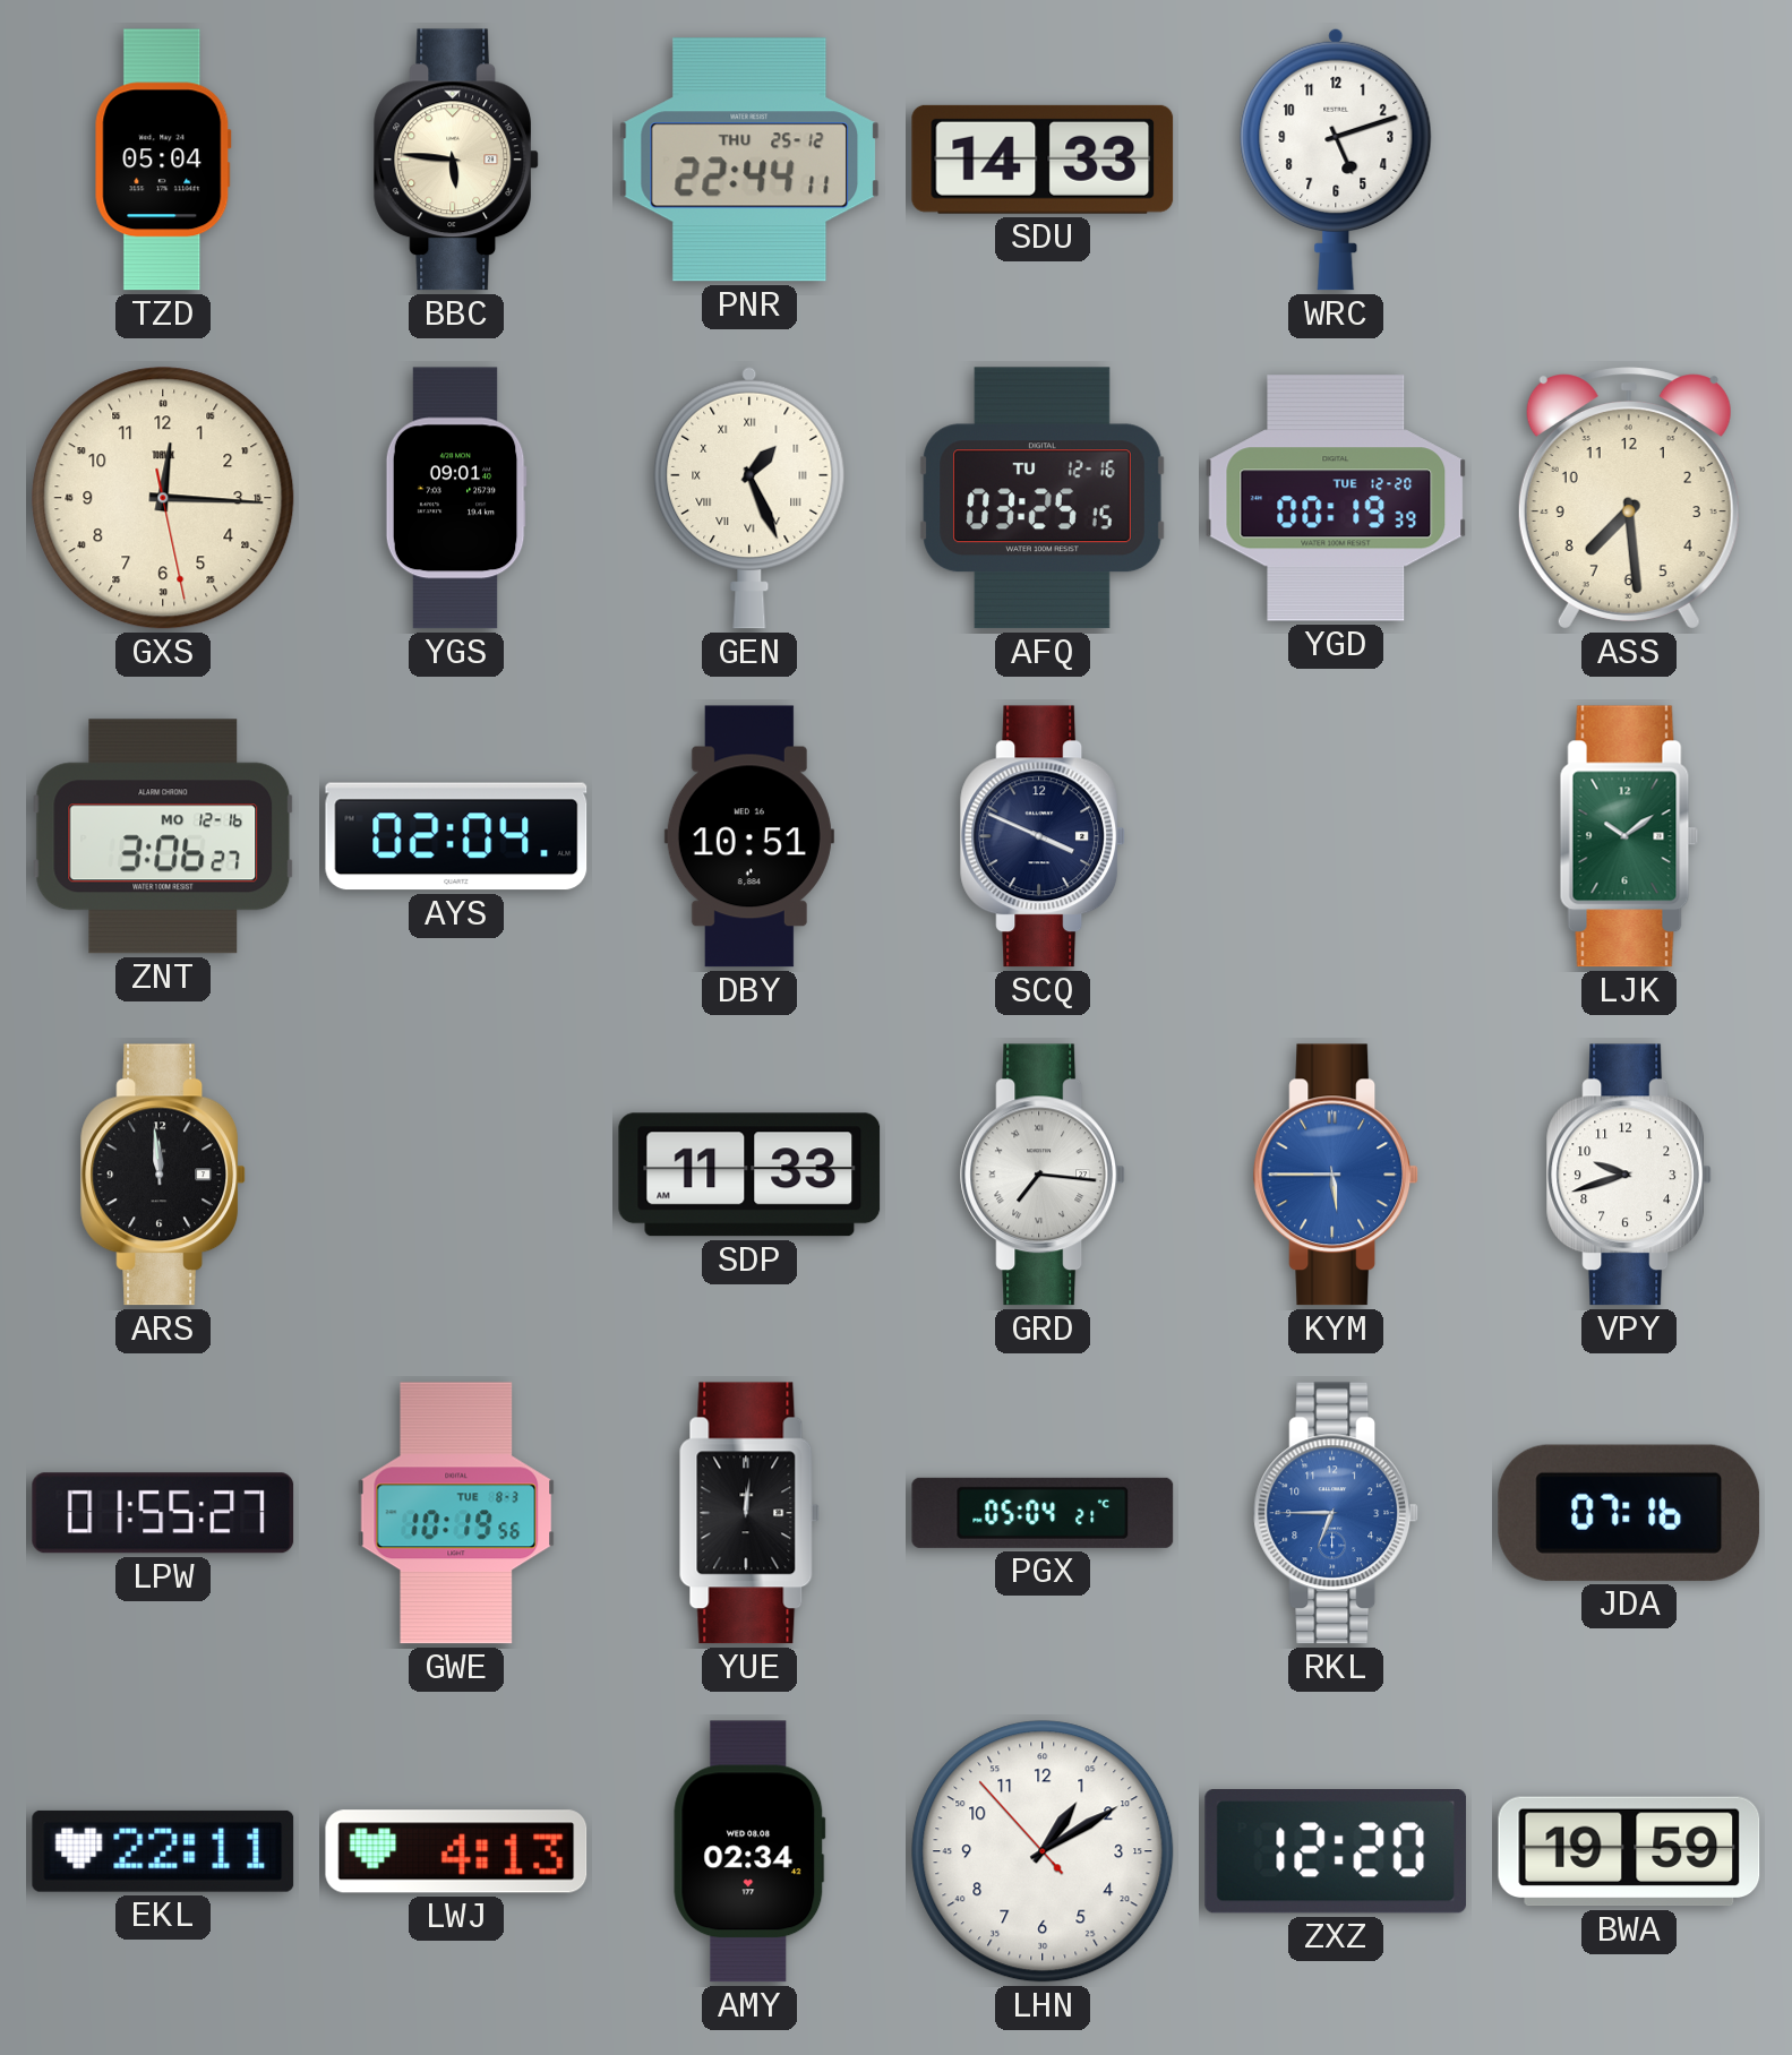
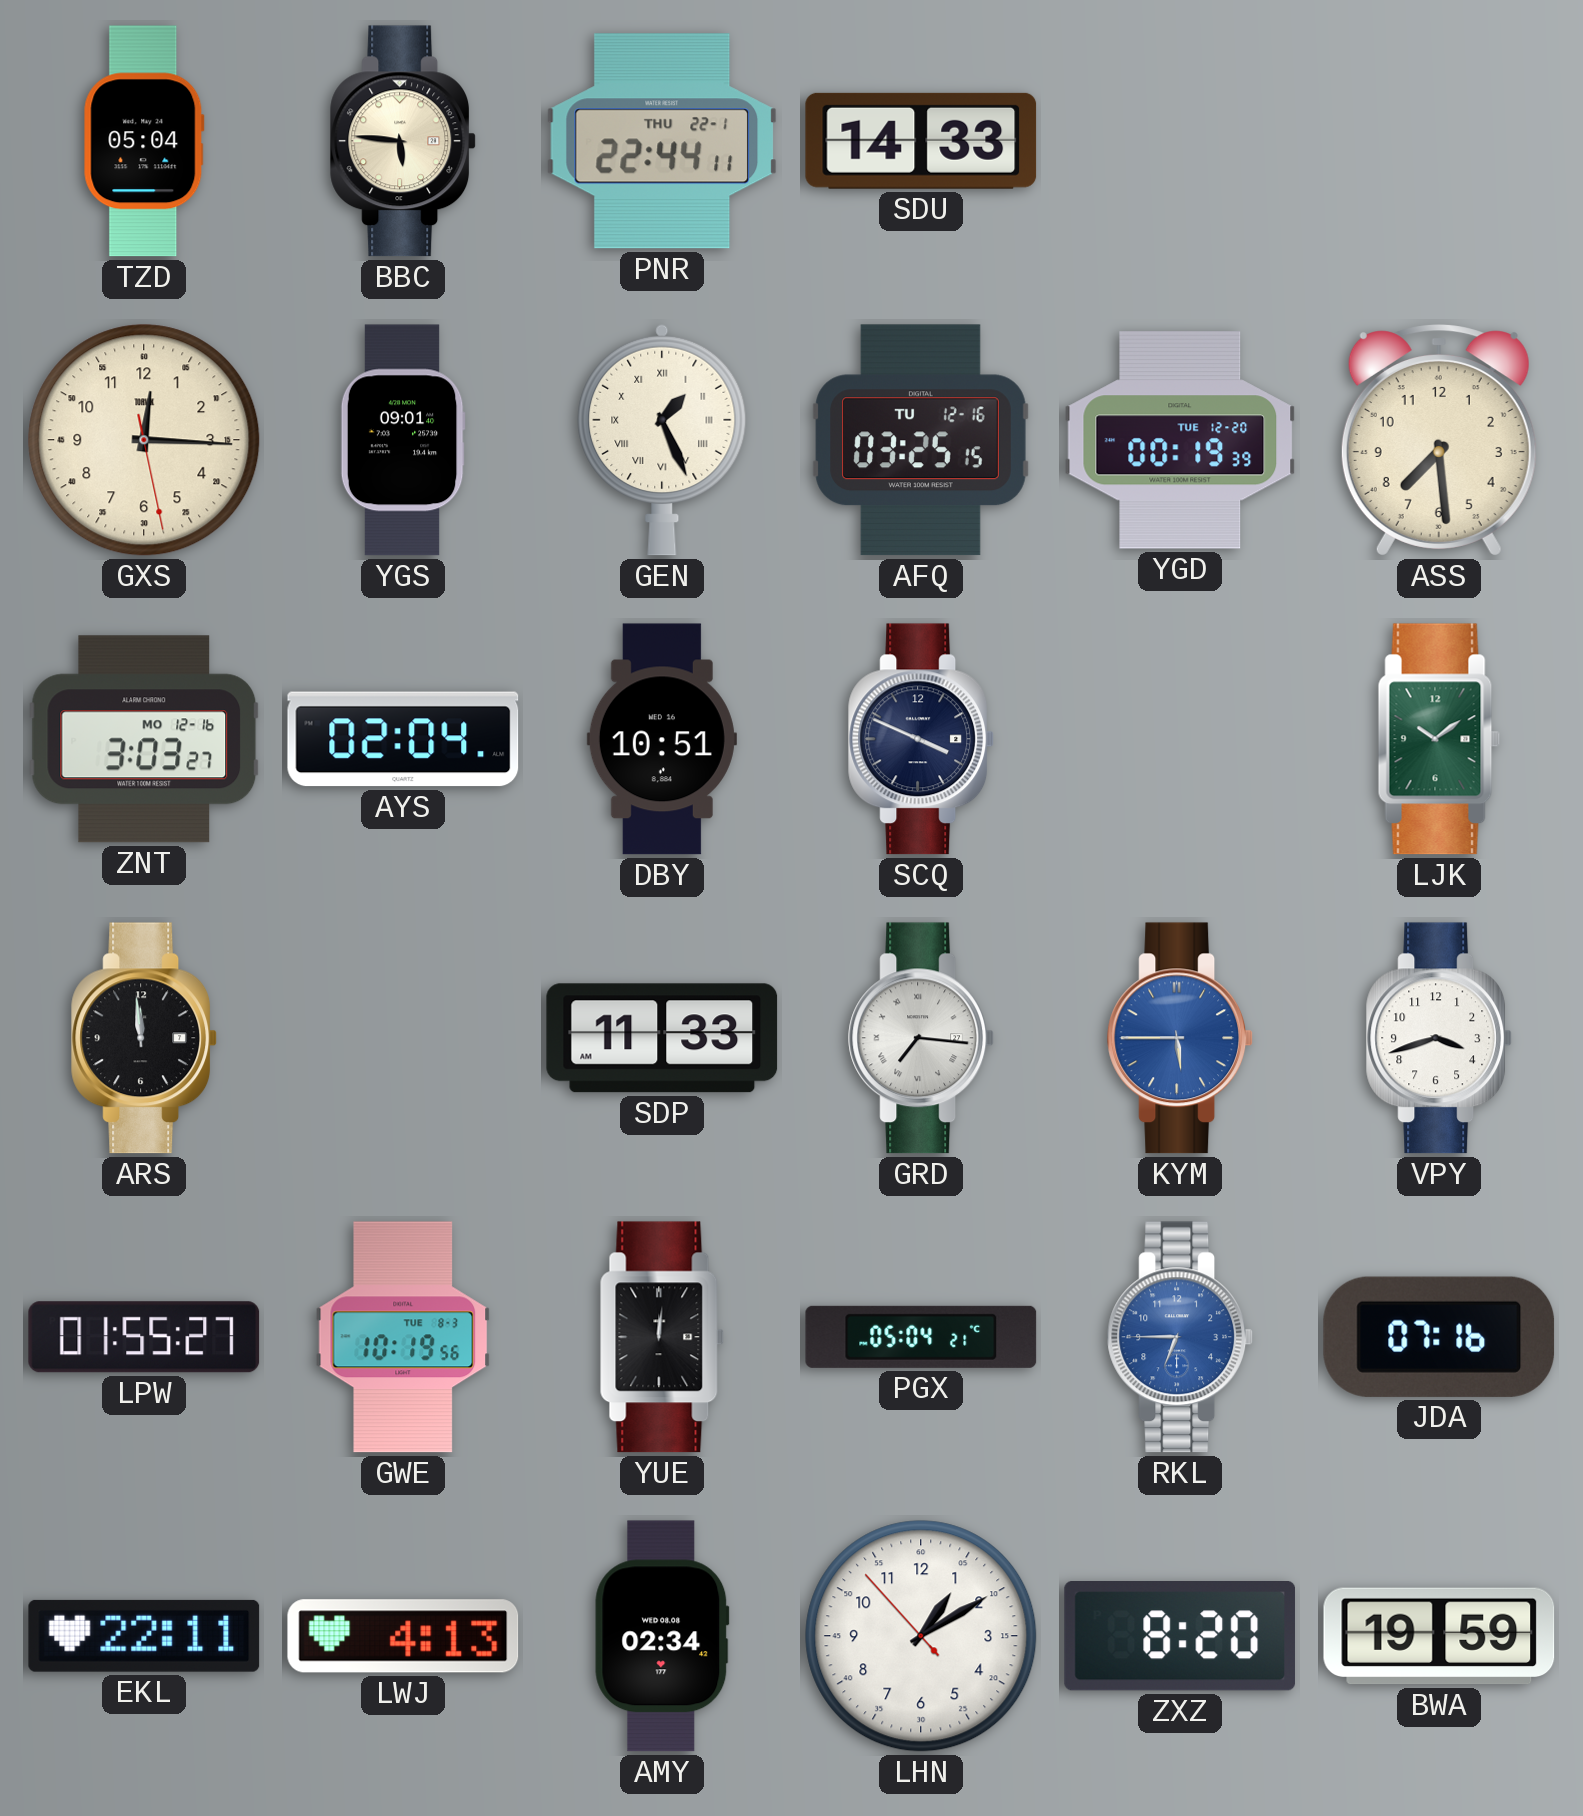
PNR date: THU 25-12 -> THU 22-1 (662, 141)
WRC: 5:12 -> none (1336, 160)
ZNT: 3:06 -> 3:03 (144, 739)
VPY: 9:42 -> 3:42 (1440, 1038)
ZXZ: 12:20 -> 8:20 (1179, 1637)
